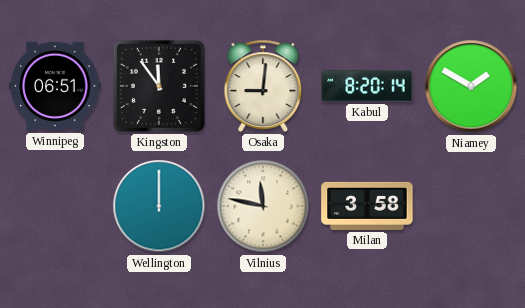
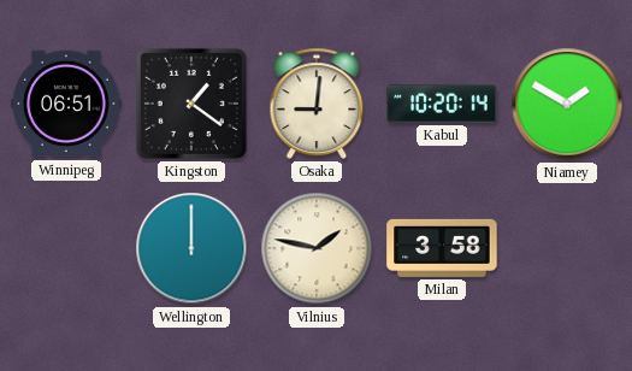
Kingston: 11:54 -> 1:21 (191, 104)
Kabul: 8:20 -> 10:20 (442, 104)
Vilnius: 11:47 -> 1:47 (317, 248)
